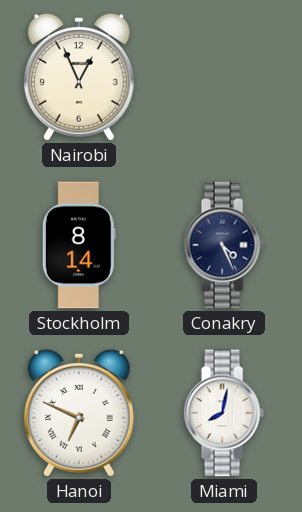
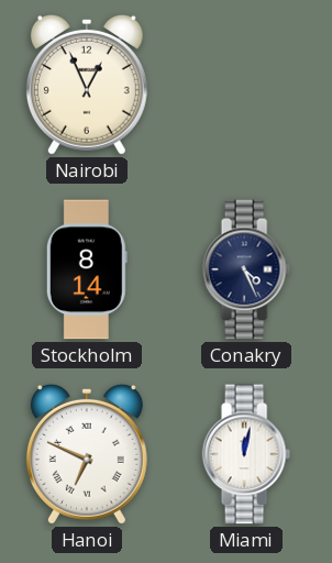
Miami: 8:02 -> 12:02 (246, 454)
